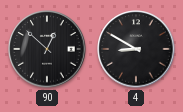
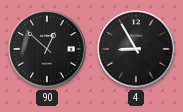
4: 8:50 -> 8:55 (136, 49)
